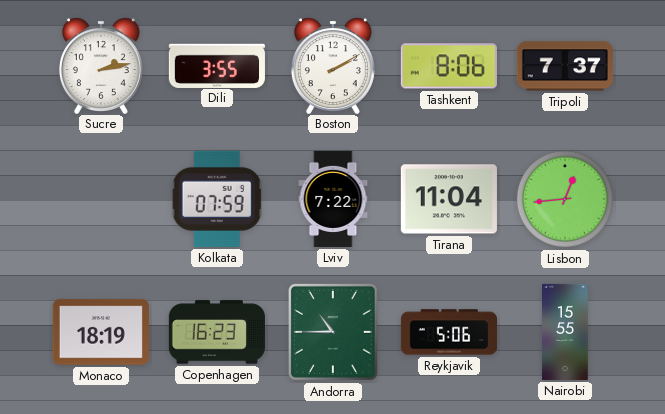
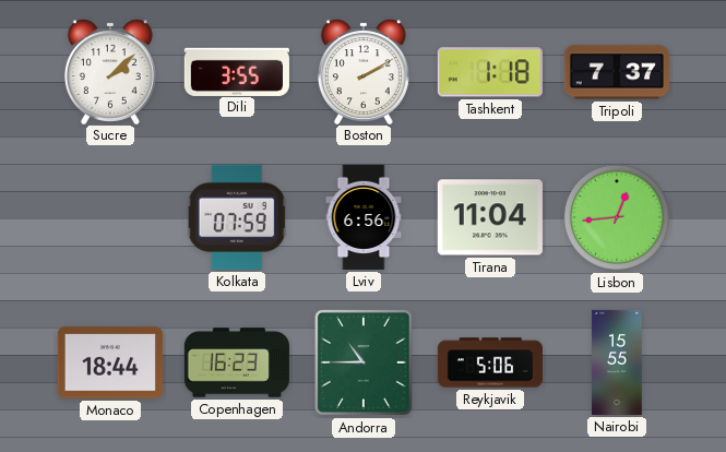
Sucre: 2:13 -> 2:08 (110, 71)
Tashkent: 8:06 -> 1:18 (490, 72)
Lviv: 7:22 -> 6:56 (364, 217)
Monaco: 18:19 -> 18:44 (110, 362)
